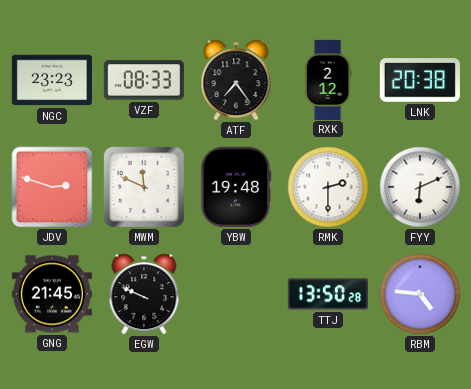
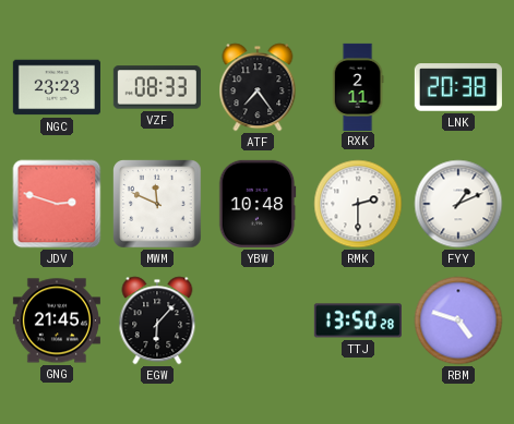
RXK: 2:12 -> 2:11 (358, 86)
YBW: 19:48 -> 10:48 (258, 204)
FYY: 6:11 -> 1:11 (458, 204)
EGW: 9:49 -> 6:07 (157, 320)
RBM: 4:46 -> 4:48 (458, 320)
